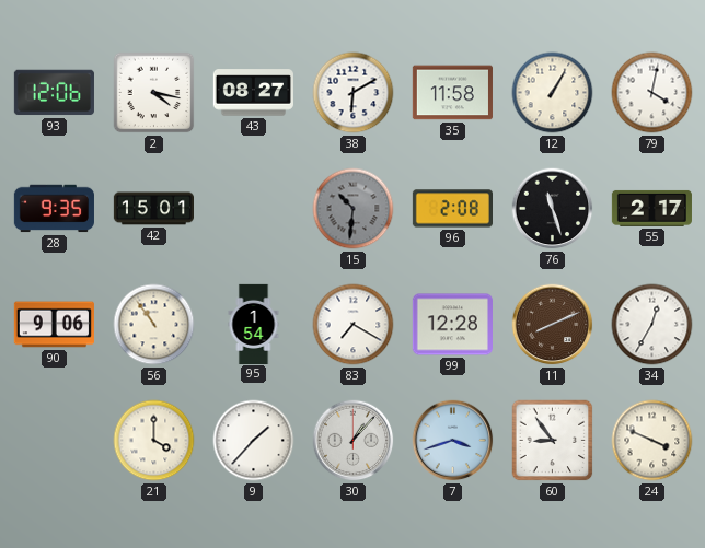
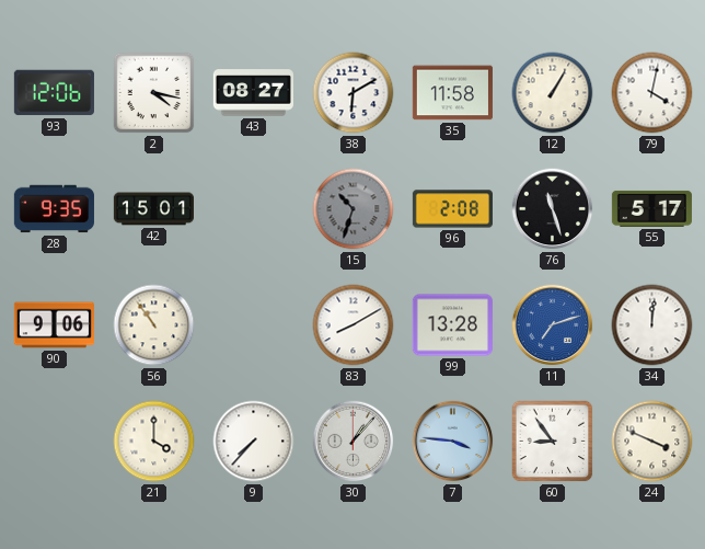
15: 10:31 -> 10:33 (354, 209)
55: 2:17 -> 5:17 (651, 208)
95: 1:54 -> none (254, 324)
83: 7:20 -> 8:10 (354, 325)
99: 12:28 -> 13:28 (452, 325)
11: 8:11 -> 7:12 (553, 325)
11 dial: brown -> blue (553, 325)
34: 12:35 -> 12:01 (652, 325)
9: 1:37 -> 7:37 (254, 442)
7: 3:42 -> 3:46 (453, 442)
